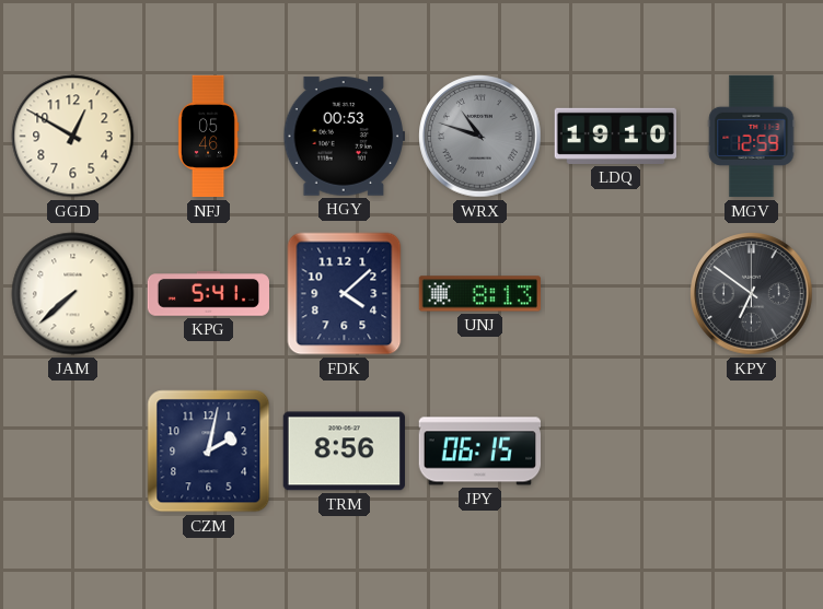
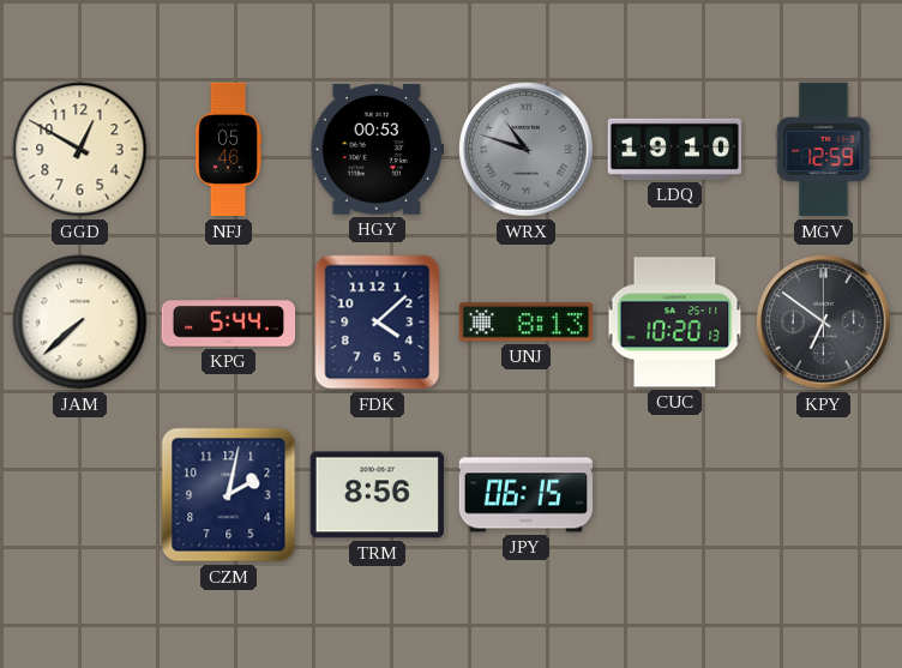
KPG: 5:41 -> 5:44 (229, 323)
CUC: none -> 10:20 (675, 323)
